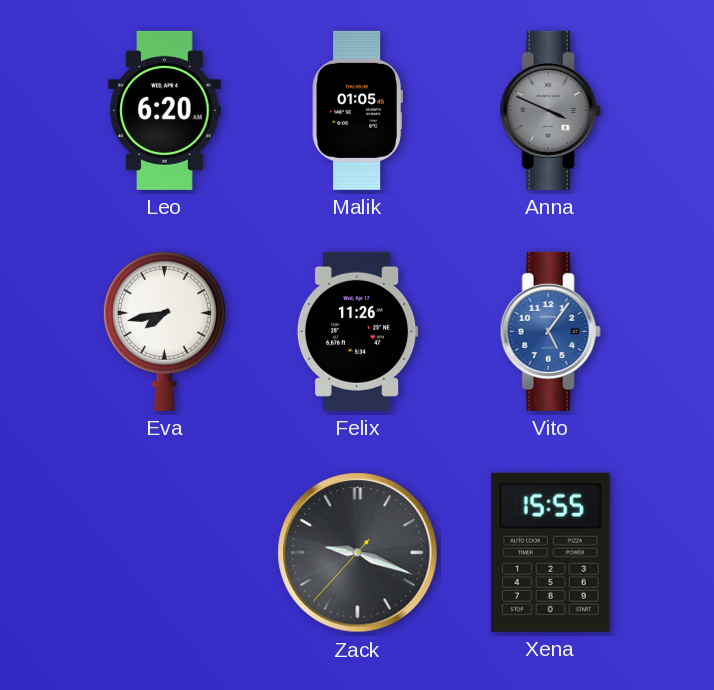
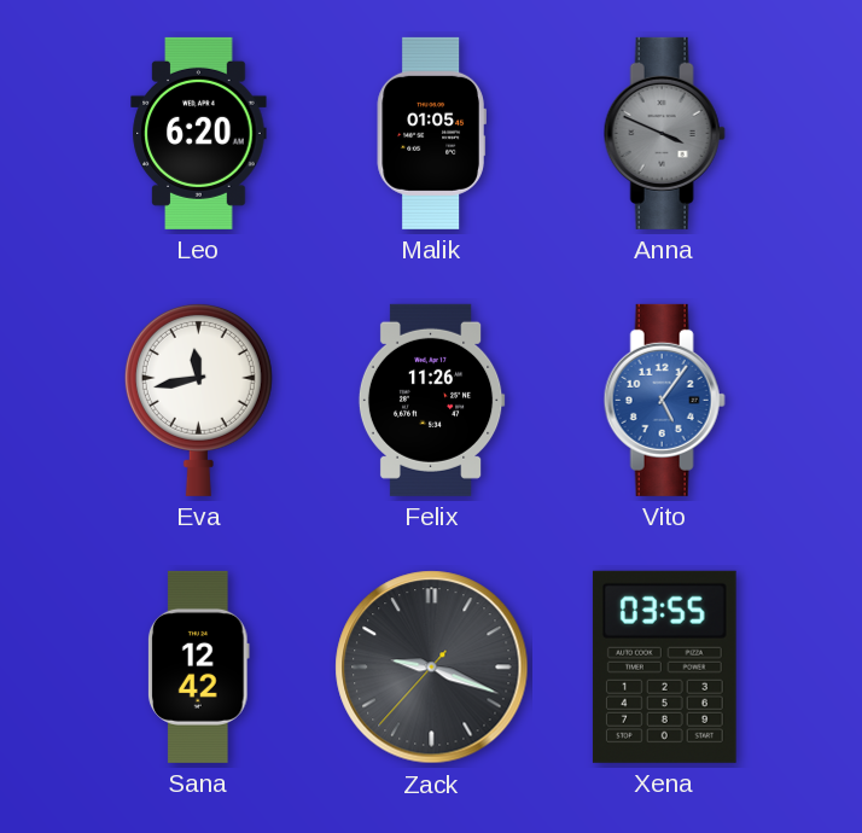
Eva: 7:43 -> 11:43 (198, 400)
Sana: none -> 12:42 (199, 666)
Xena: 15:55 -> 03:55 (664, 666)
